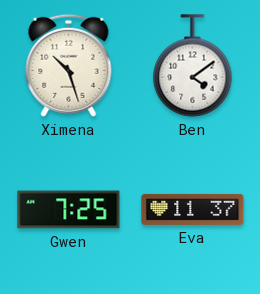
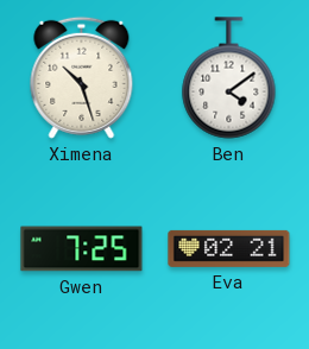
Eva: 11:37 -> 02:21 (229, 248)
